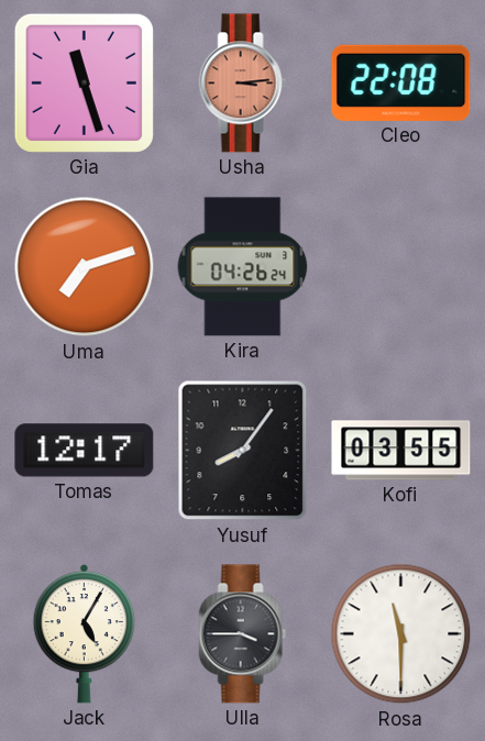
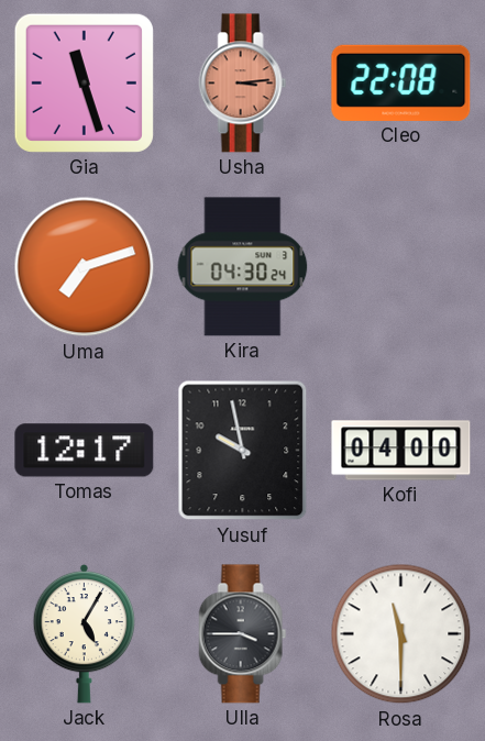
Kira: 04:26 -> 04:30 (243, 267)
Yusuf: 8:06 -> 9:58 (243, 451)
Kofi: 03:55 -> 04:00 (401, 451)
